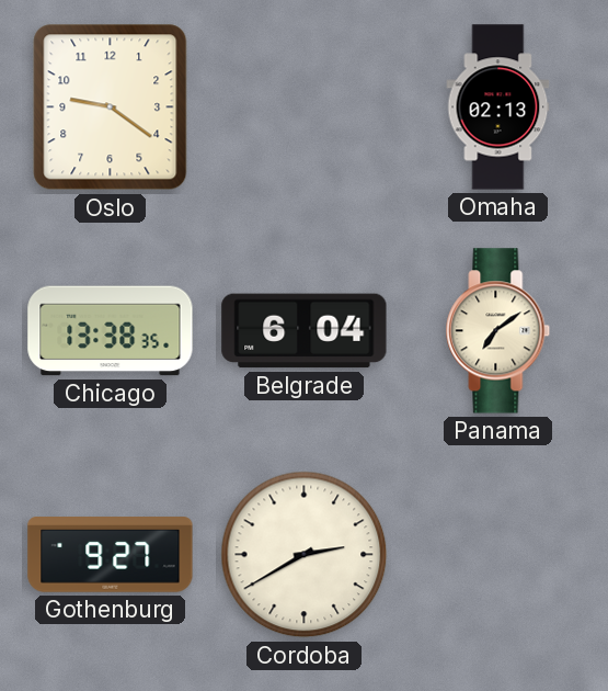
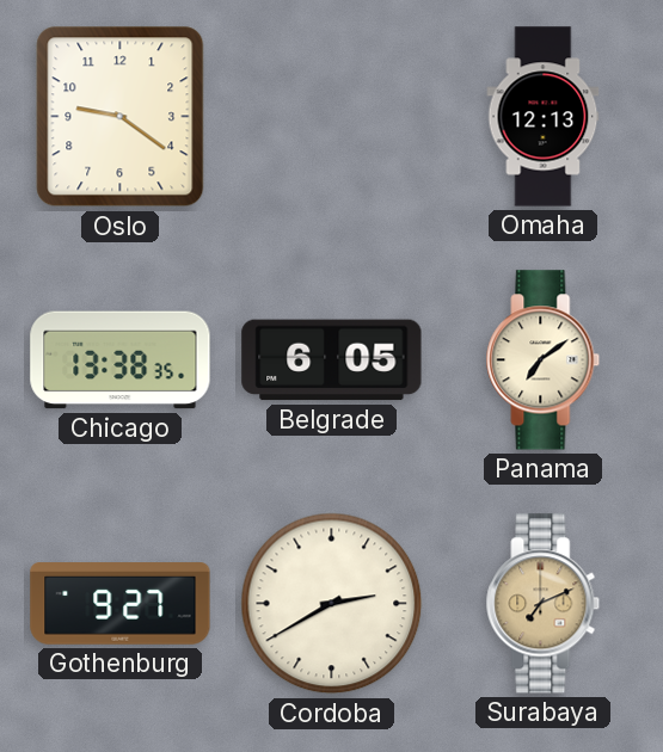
Omaha: 02:13 -> 12:13 (544, 117)
Belgrade: 6:04 -> 6:05 (332, 360)
Surabaya: none -> 7:11 (544, 604)
